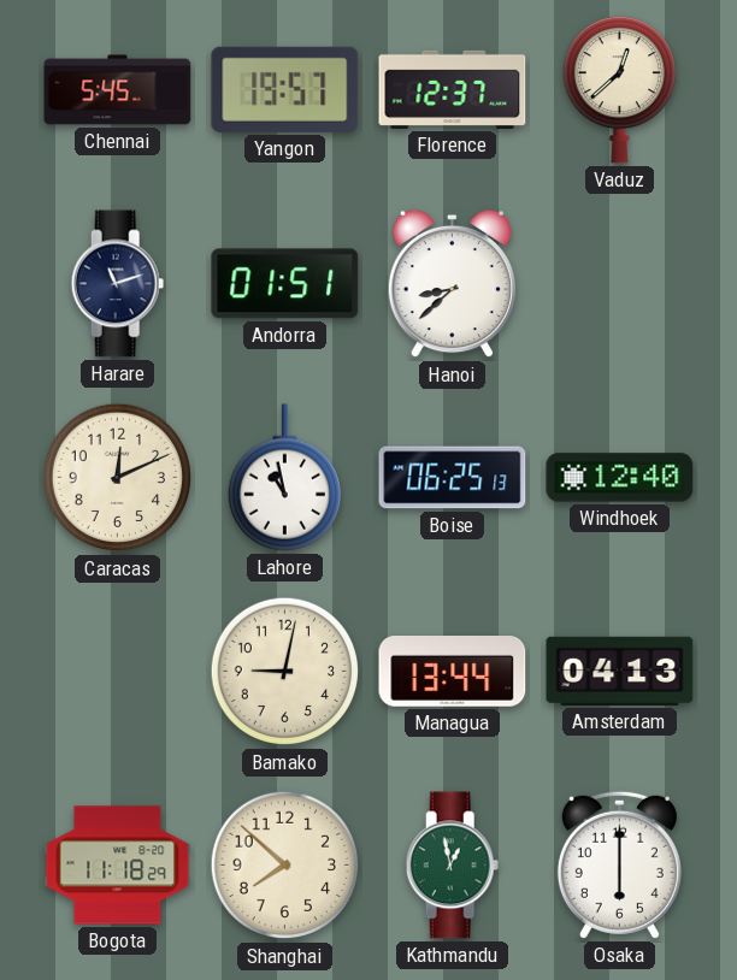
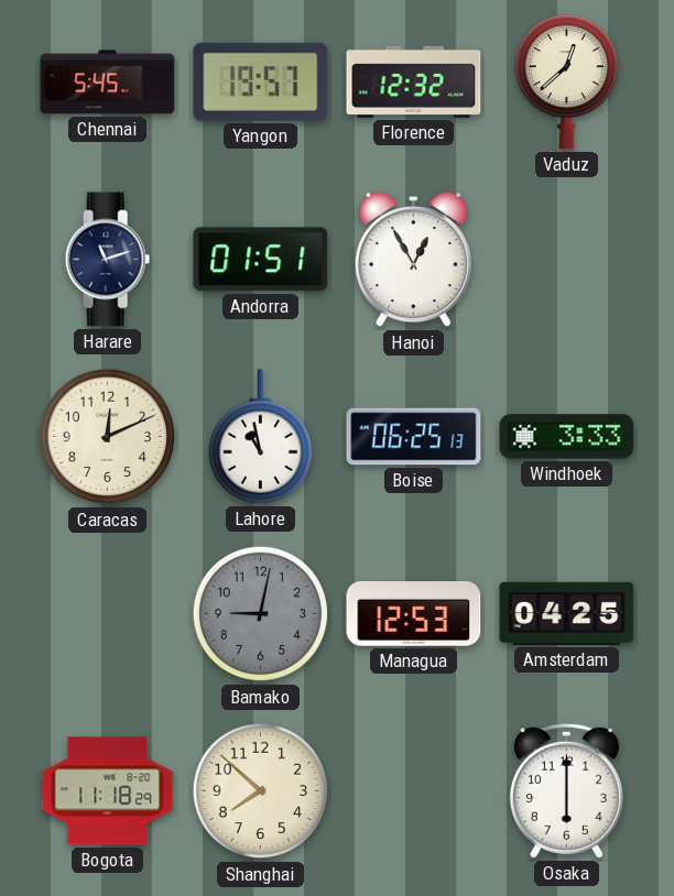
Florence: 12:37 -> 12:32 (414, 81)
Hanoi: 8:38 -> 12:55 (413, 260)
Windhoek: 12:40 -> 3:33 (567, 437)
Bamako dial: cream -> grey (261, 614)
Managua: 13:44 -> 12:53 (414, 614)
Amsterdam: 04:13 -> 04:25 (567, 613)
Kathmandu: 12:58 -> none (453, 866)
